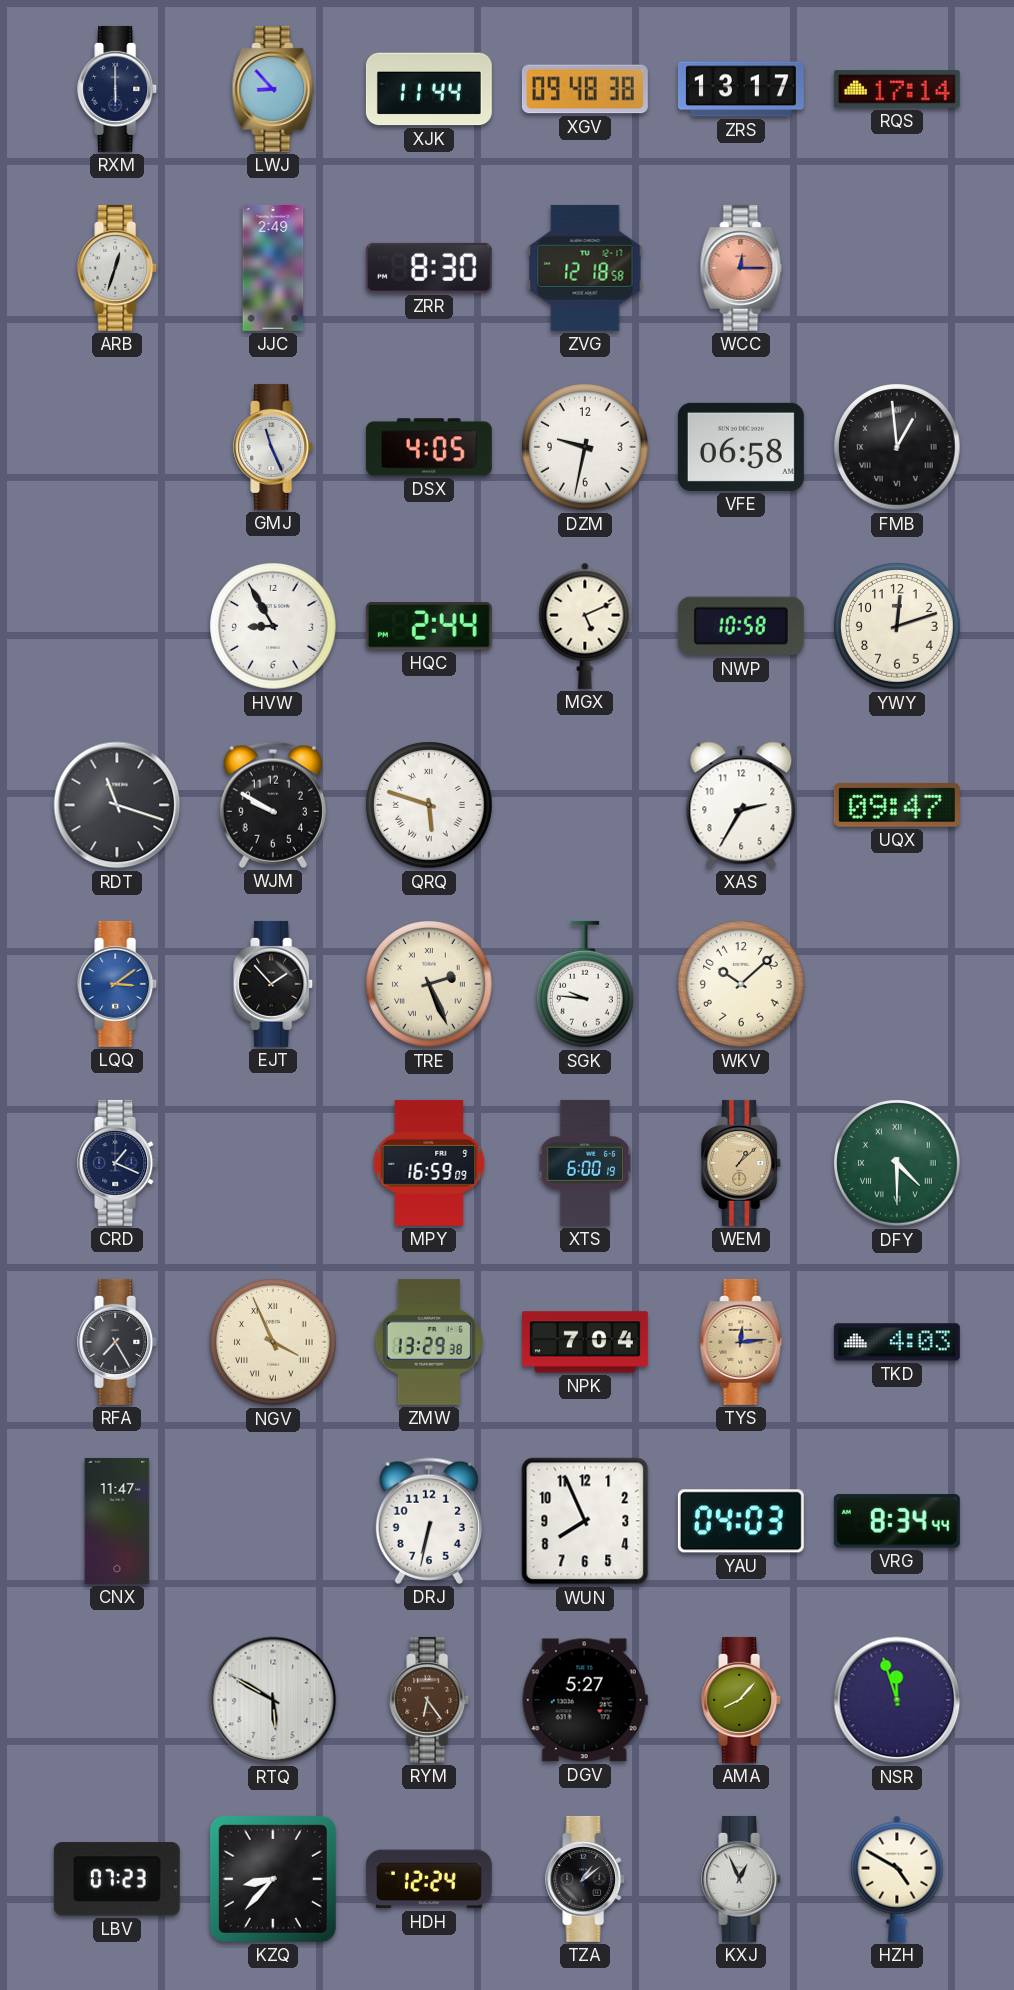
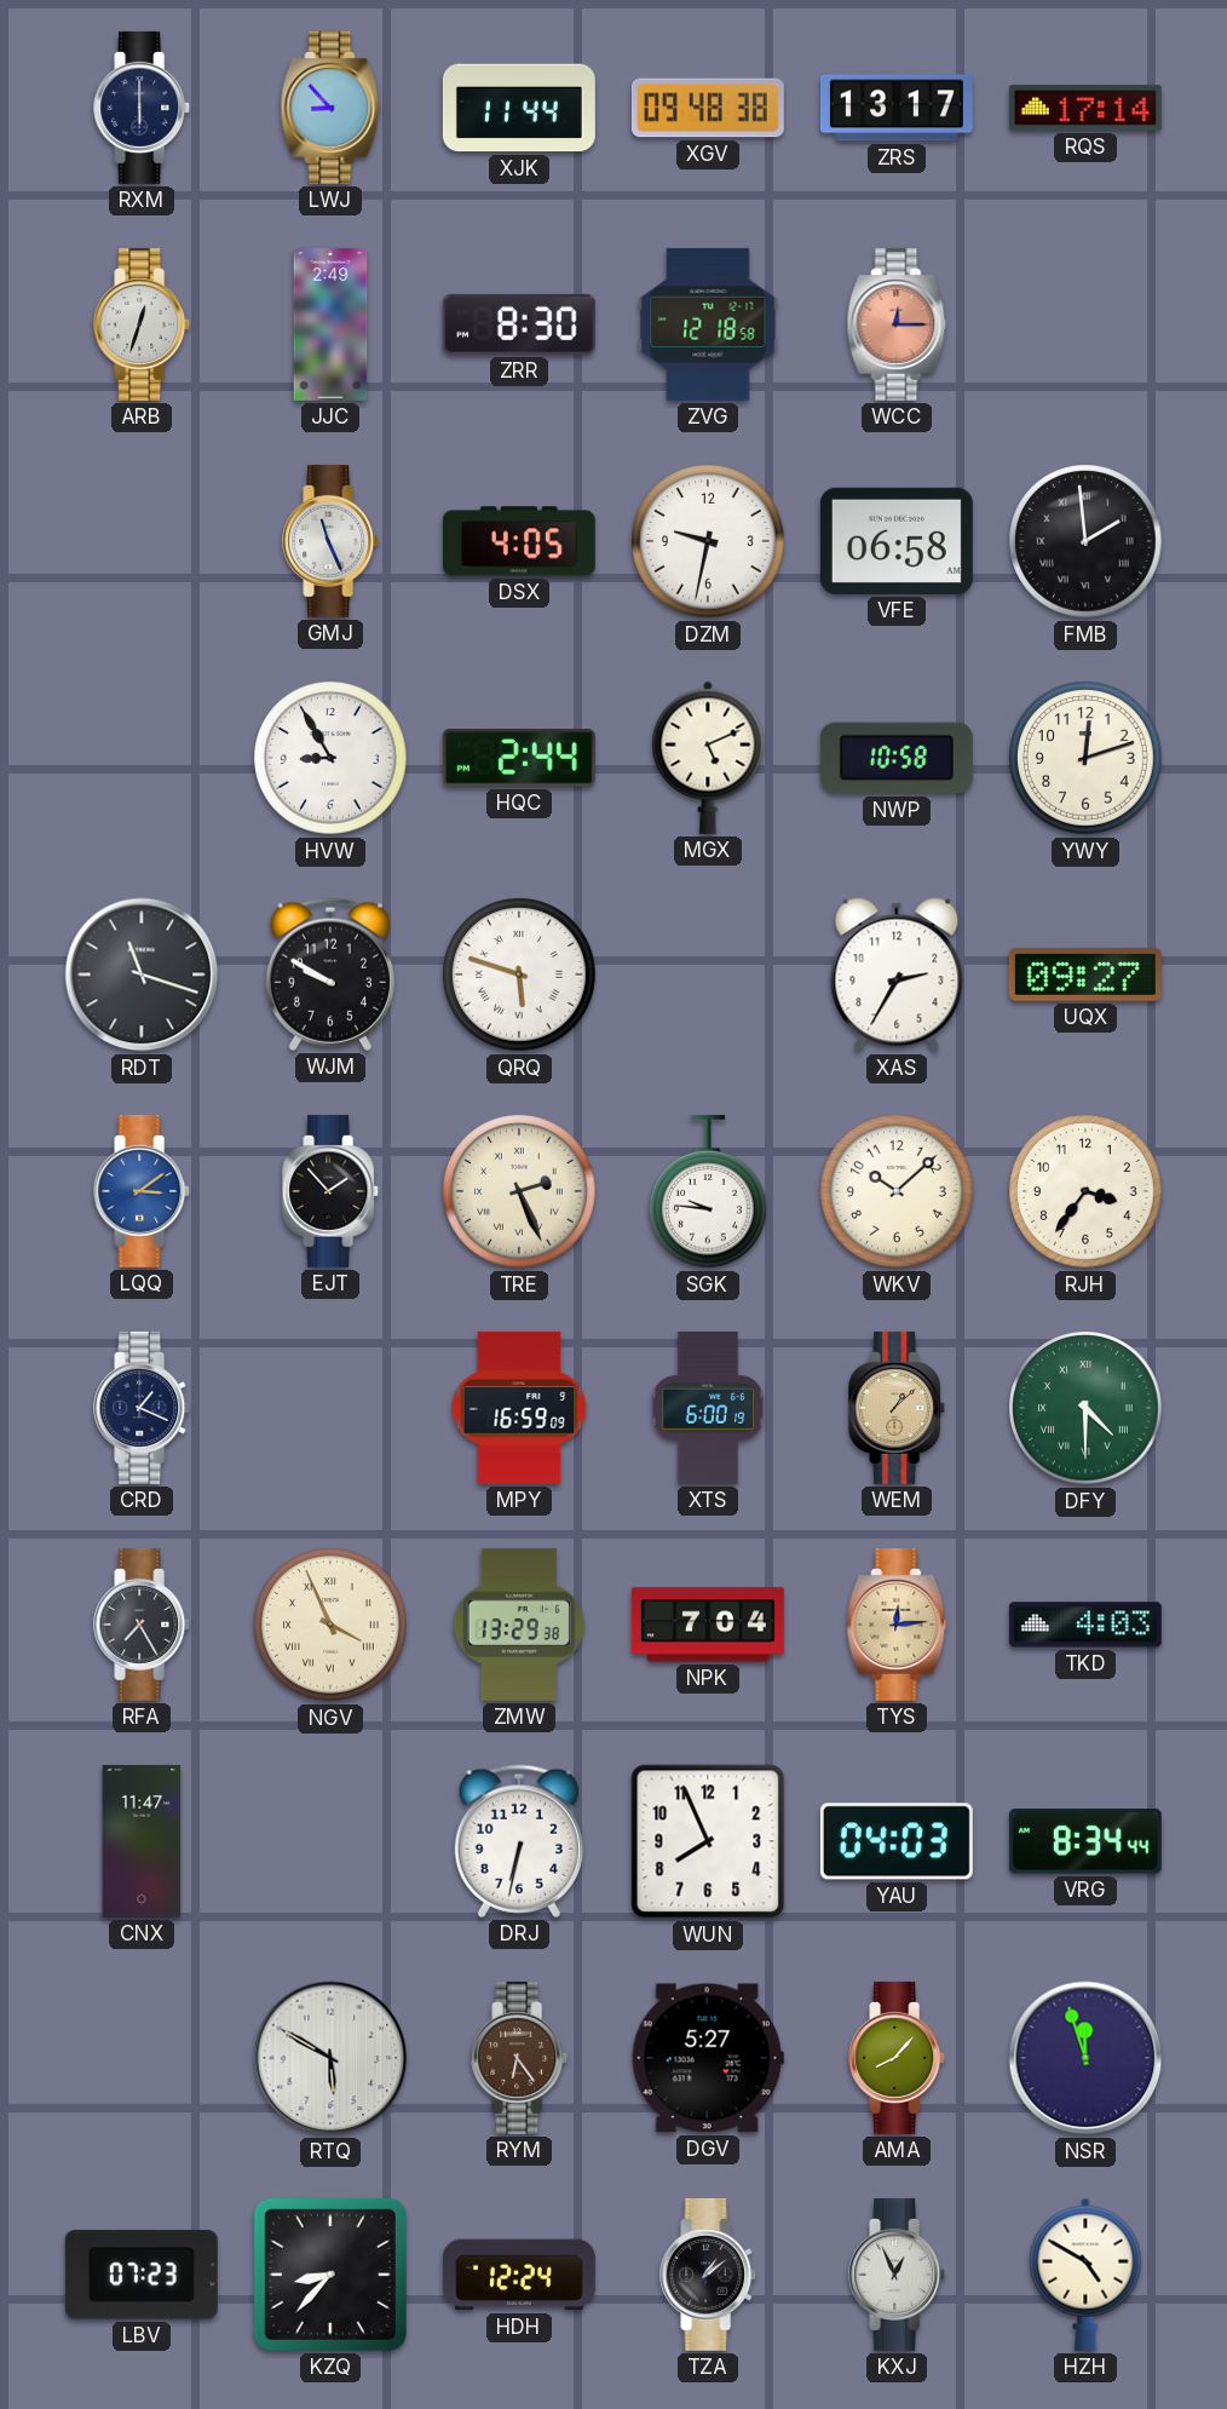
FMB: 12:59 -> 1:59 (1085, 541)
UQX: 09:47 -> 09:27 (1085, 974)
RJH: none -> 3:36 (1085, 1191)
